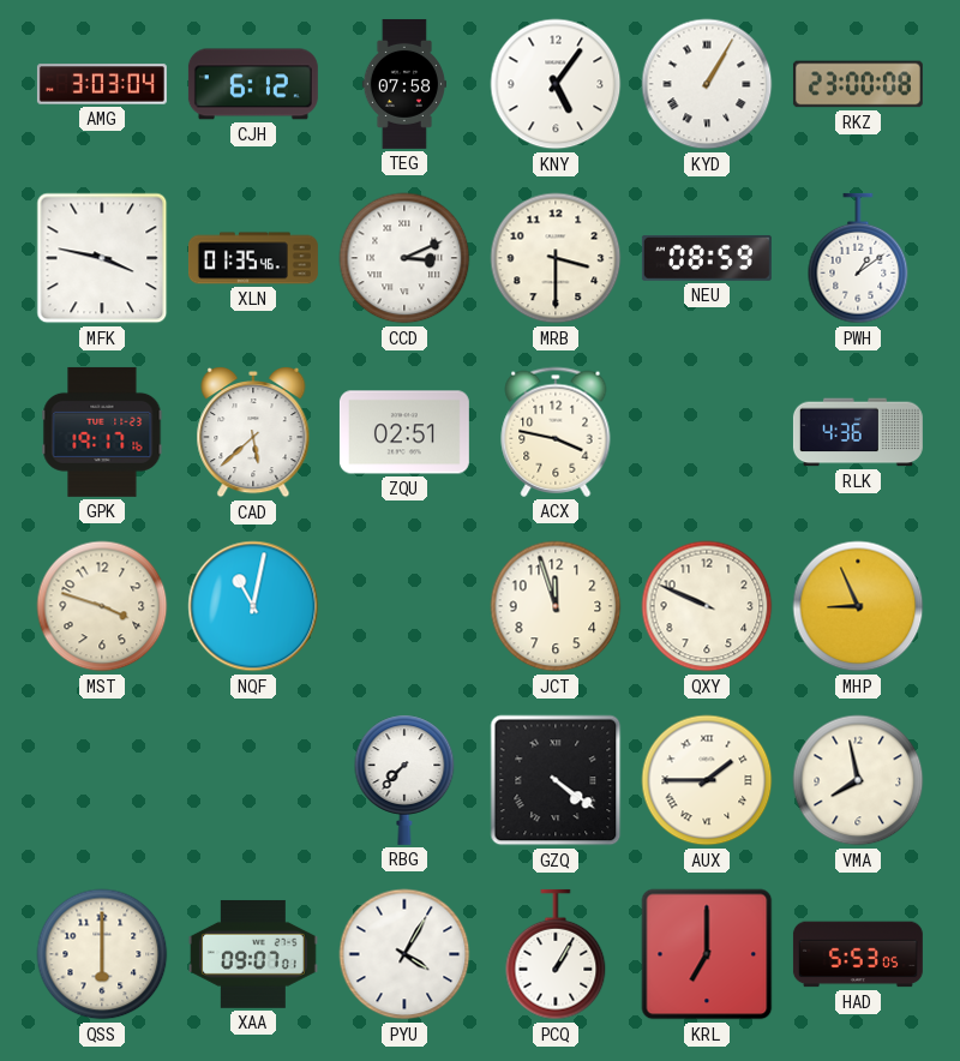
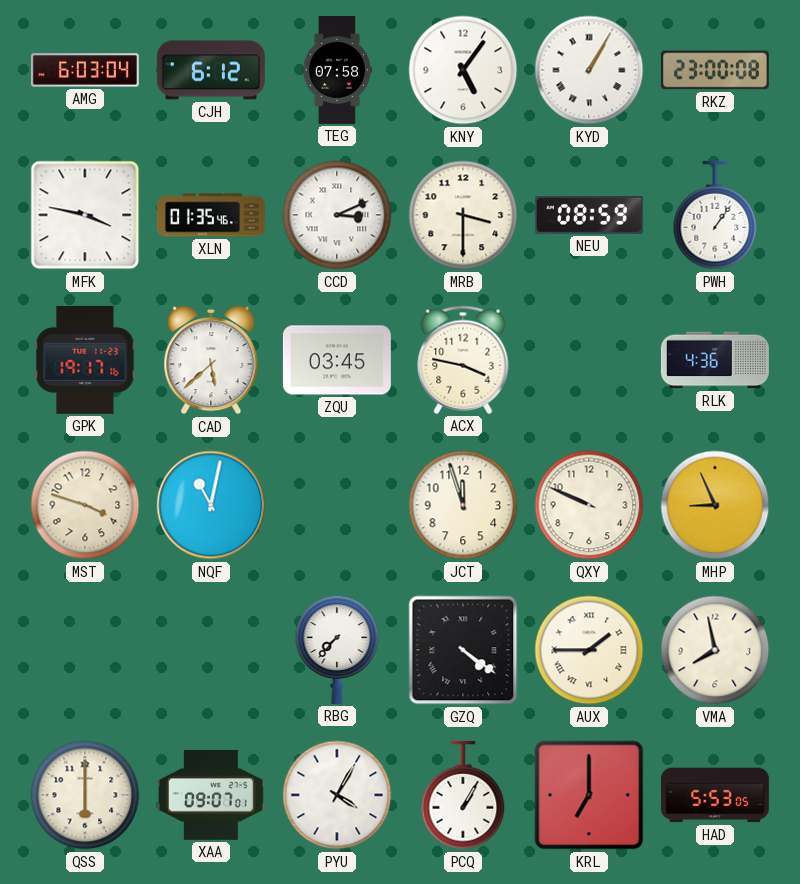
AMG: 3:03 -> 6:03 (85, 70)
PWH: 1:09 -> 1:06 (715, 215)
ZQU: 02:51 -> 03:45 (337, 360)
